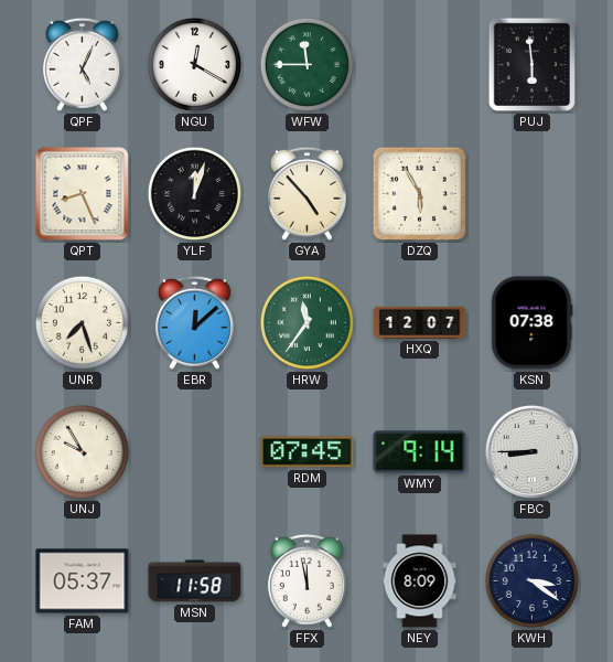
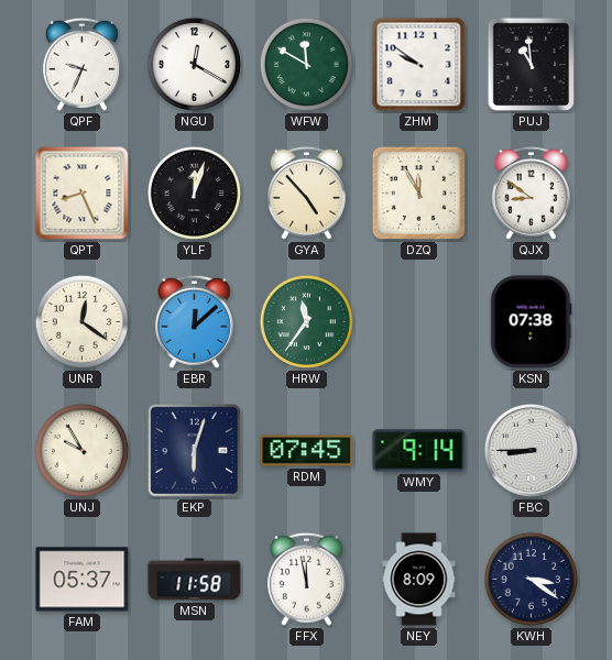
QPF: 5:04 -> 9:34 (81, 64)
WFW: 11:45 -> 11:50 (306, 64)
ZHM: none -> 9:51 (419, 65)
PUJ: 5:59 -> 10:59 (531, 65)
DZQ: 5:55 -> 11:55 (419, 194)
QJX: none -> 8:51 (531, 193)
UNR: 7:27 -> 12:21 (81, 321)
HXQ: 12:07 -> none (420, 322)
EKP: none -> 6:03 (194, 450)
